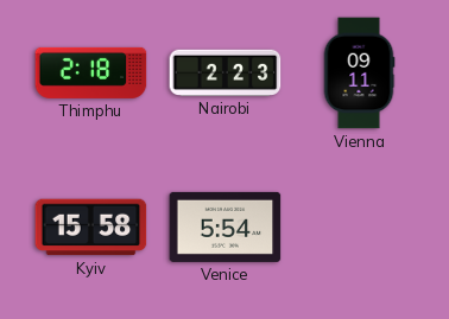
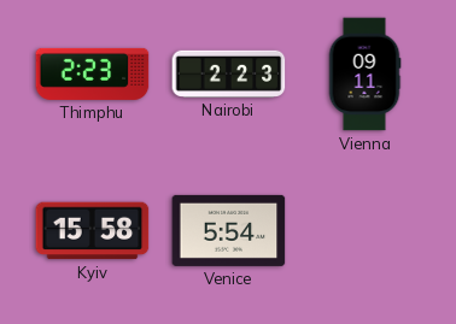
Thimphu: 2:18 -> 2:23 (93, 73)
